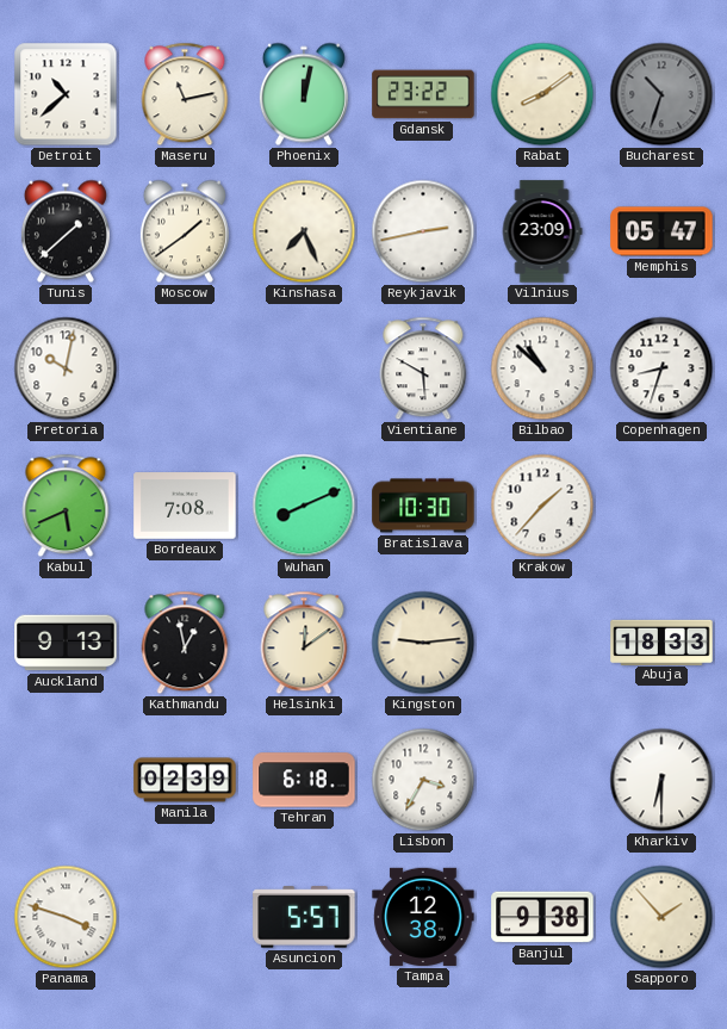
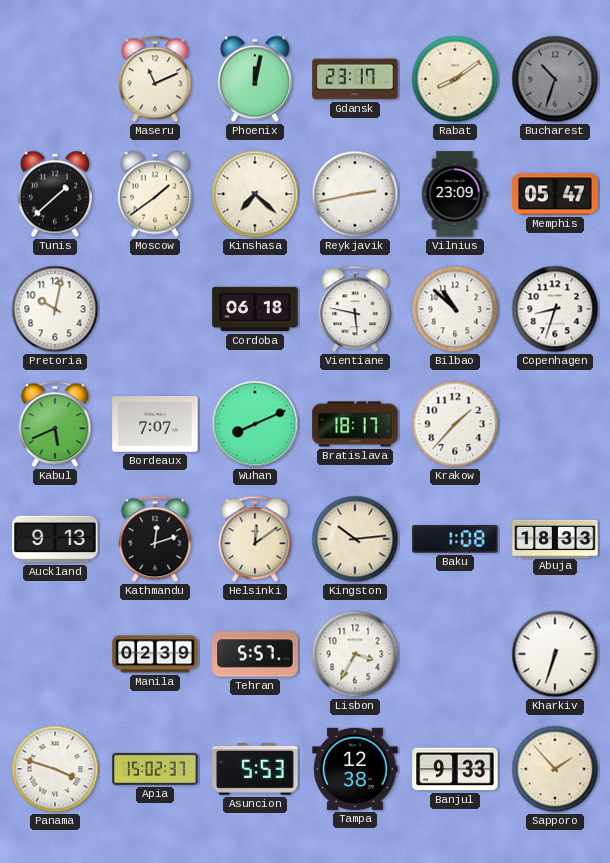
Detroit: 10:38 -> none (66, 94)
Maseru: 11:13 -> 11:11 (155, 79)
Gdansk: 23:22 -> 23:17 (355, 79)
Kinshasa: 7:26 -> 7:22 (255, 194)
Cordoba: none -> 06:18 (255, 309)
Vientiane: 5:50 -> 5:47 (355, 309)
Bordeaux: 7:08 -> 7:07 (155, 424)
Bratislava: 10:30 -> 18:17 (355, 424)
Kathmandu: 12:58 -> 12:12 (155, 539)
Kingston: 9:14 -> 10:14 (355, 539)
Baku: none -> 1:08 (455, 539)
Tehran: 6:18 -> 5:57 (255, 654)
Kharkiv: 6:30 -> 6:33 (555, 654)
Apia: none -> 15:02 (155, 769)
Asuncion: 5:57 -> 5:53 (255, 769)
Banjul: 9:38 -> 9:33 (455, 769)
